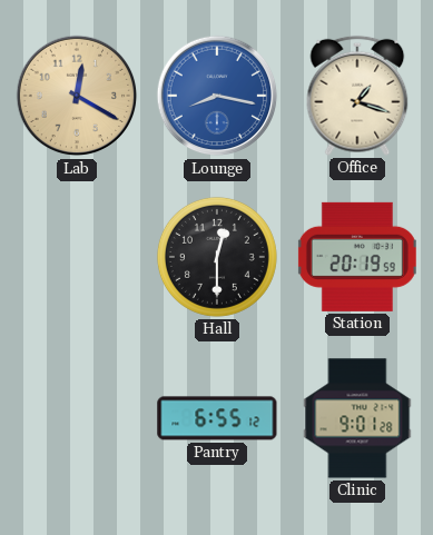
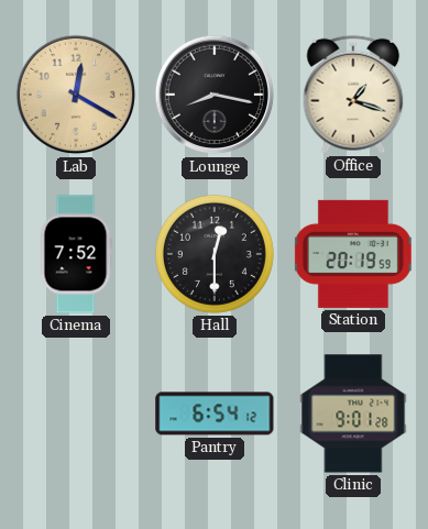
Lounge dial: blue -> black (215, 95)
Cinema: none -> 7:52 (76, 254)
Pantry: 6:55 -> 6:54 (215, 414)
